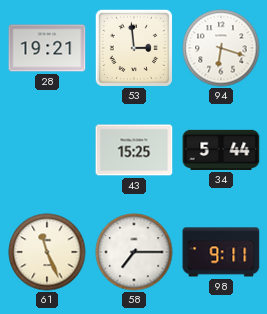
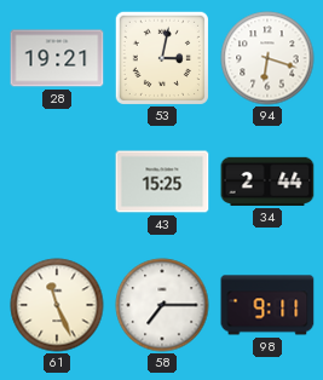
53: 2:59 -> 3:02 (162, 58)
34: 5:44 -> 2:44 (267, 182)
